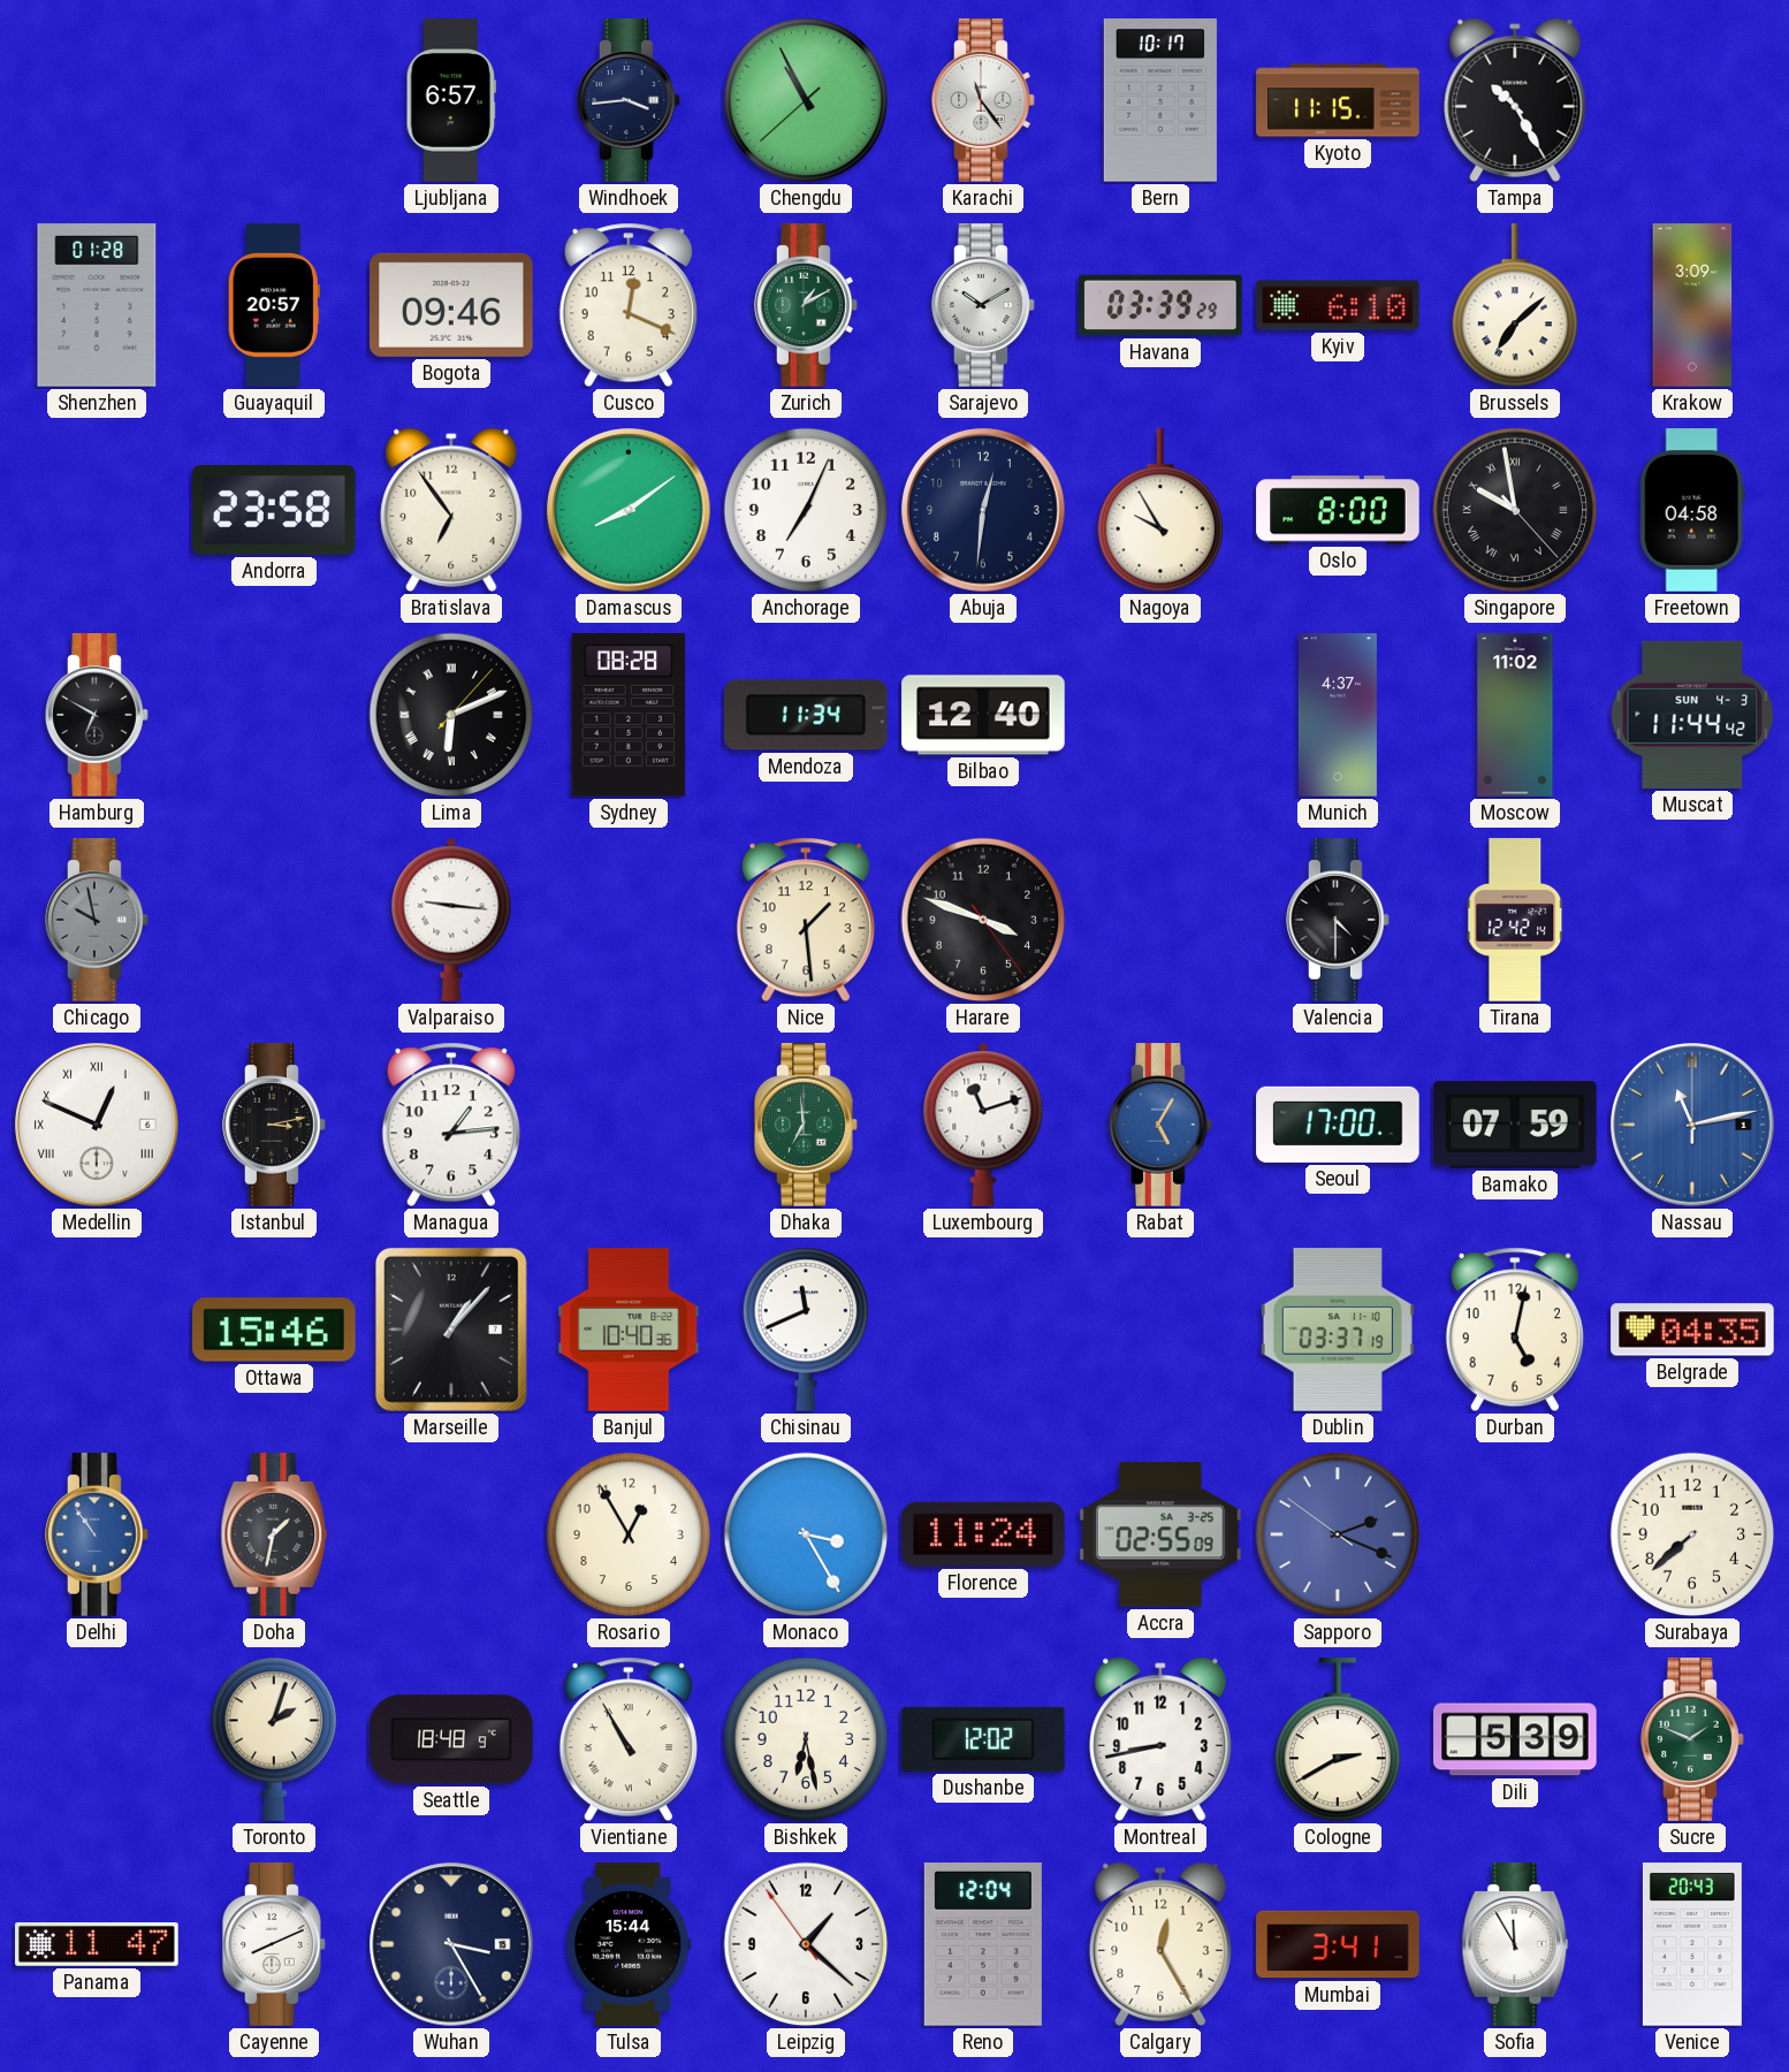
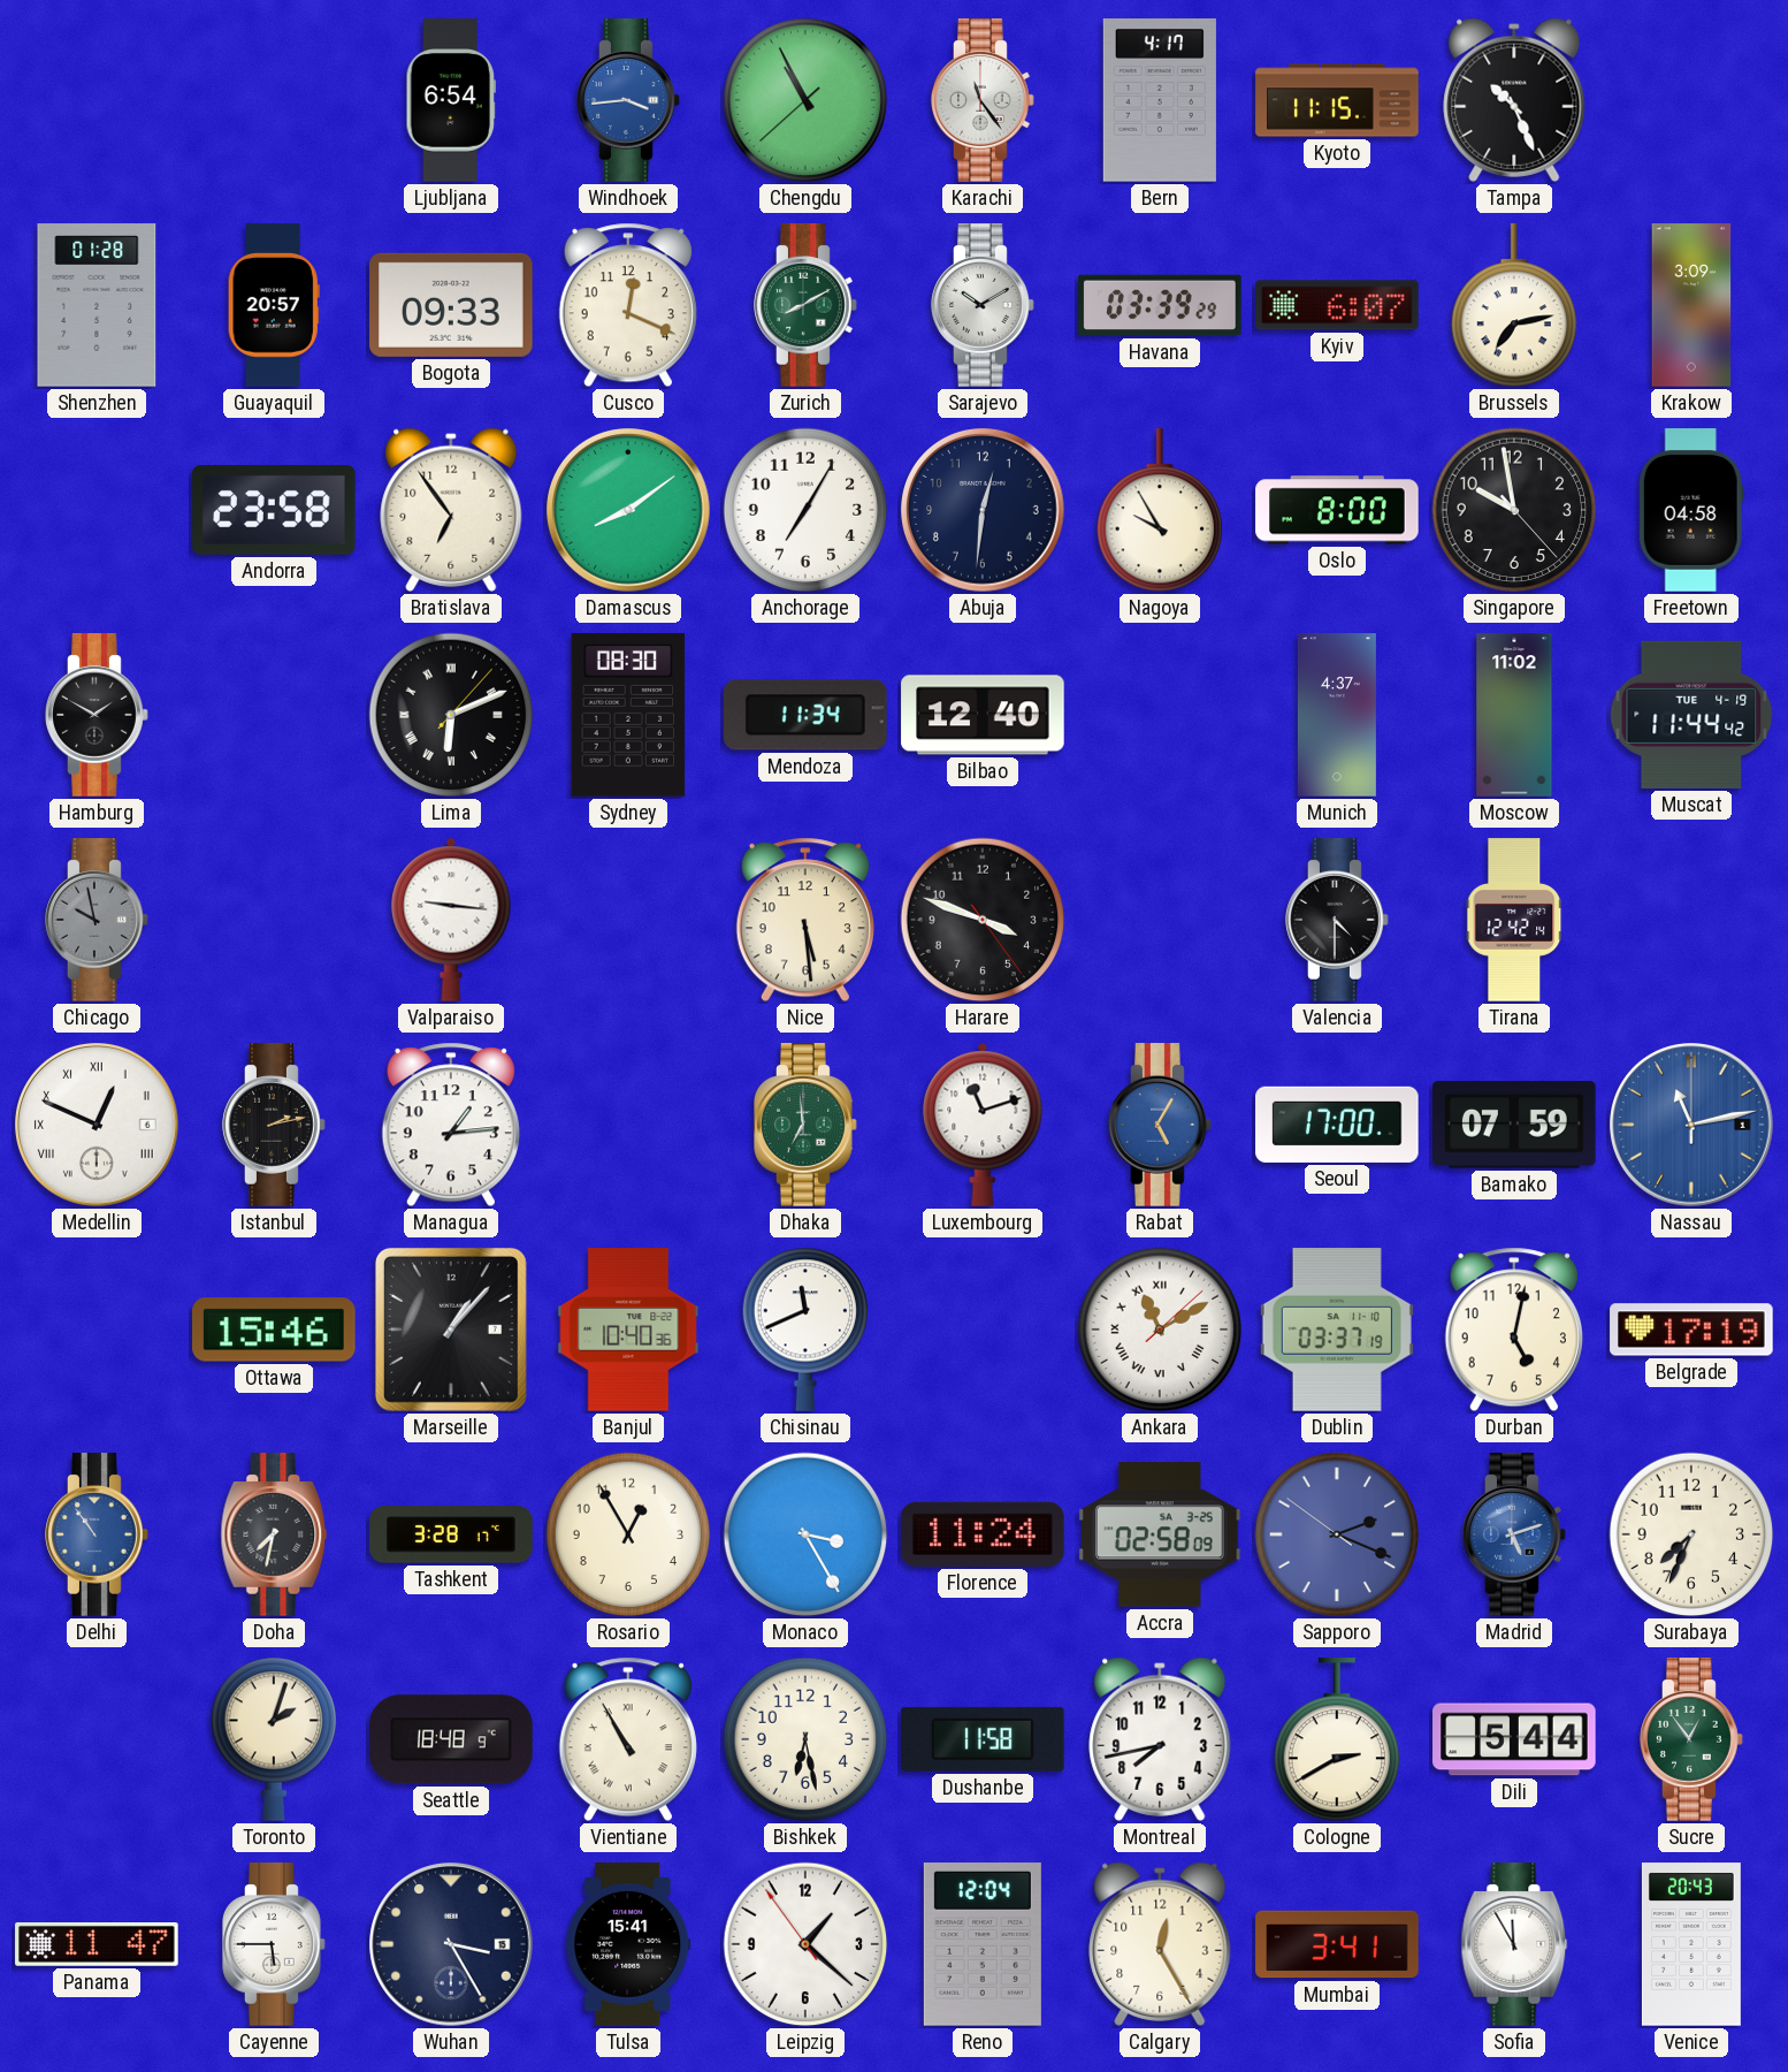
Ljubljana: 6:57 -> 6:54 (450, 100)
Windhoek dial: navy -> blue (628, 100)
Bern: 10:17 -> 4:17 (1160, 100)
Tampa: 10:25 -> 10:26 (1514, 100)
Bogota: 09:46 -> 09:33 (452, 305)
Zurich: 1:10 -> 8:10 (805, 305)
Kyiv: 6:10 -> 6:07 (1337, 305)
Brussels: 7:08 -> 7:13 (1514, 306)
Anchorage: 7:04 -> 7:05 (805, 510)
Singapore numerals: Roman -> Arabic (1514, 510)
Hamburg: 6:50 -> 1:50 (97, 715)
Sydney: 08:28 -> 08:30 (628, 715)
Muscat date: SUN 4-3 -> TUE 4-19 (1691, 715)
Nice: 1:29 -> 5:29 (805, 920)
Istanbul: 3:13 -> 2:13 (274, 1125)
Ankara: none -> 11:10 (1160, 1330)
Belgrade: 04:35 -> 17:19 (1691, 1330)
Doha: 1:32 -> 7:32 (274, 1534)
Tashkent: none -> 3:28 (451, 1534)
Accra: 02:55 -> 02:58 (1161, 1534)
Madrid: none -> 5:12 (1514, 1534)
Surabaya: 7:38 -> 7:34 (1691, 1534)
Dushanbe: 12:02 -> 11:58 (984, 1739)
Montreal: 8:43 -> 7:43 (1160, 1739)
Dili: 5:39 -> 5:44 (1514, 1739)
Sucre: 1:49 -> 12:54 (1691, 1739)
Cayenne: 8:11 -> 5:45 (274, 1944)
Tulsa: 15:44 -> 15:41 (628, 1944)
